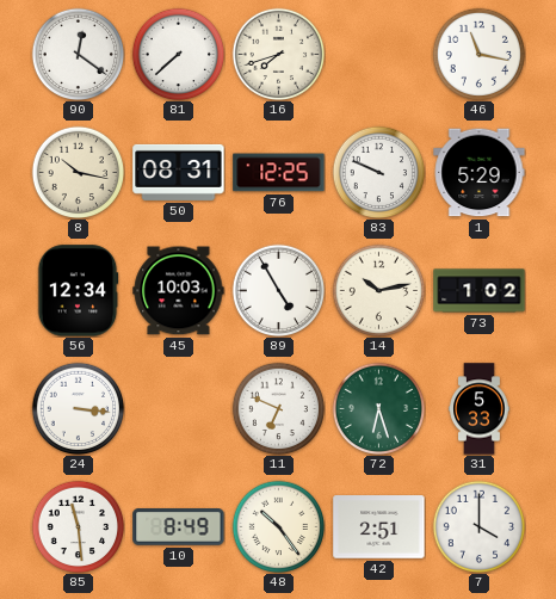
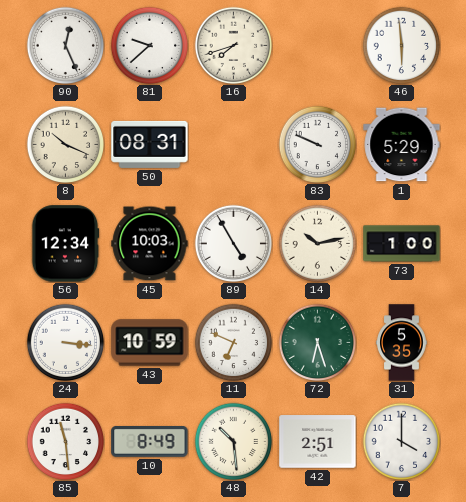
90: 12:21 -> 12:26 (65, 45)
81: 7:38 -> 9:38 (149, 45)
46: 11:17 -> 5:59 (401, 45)
8: 10:17 -> 10:19 (65, 144)
76: 12:25 -> none (279, 173)
73: 1:02 -> 1:00 (402, 244)
43: none -> 10:59 (150, 343)
31: 5:33 -> 5:35 (402, 343)
48: 10:24 -> 10:29 (233, 441)
